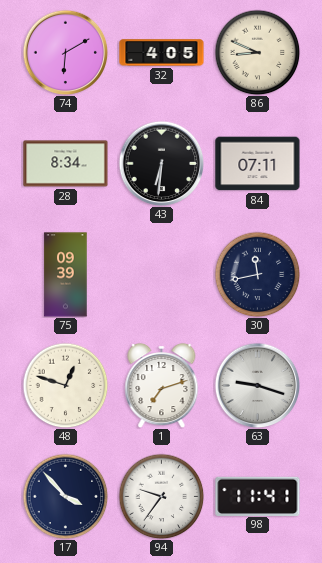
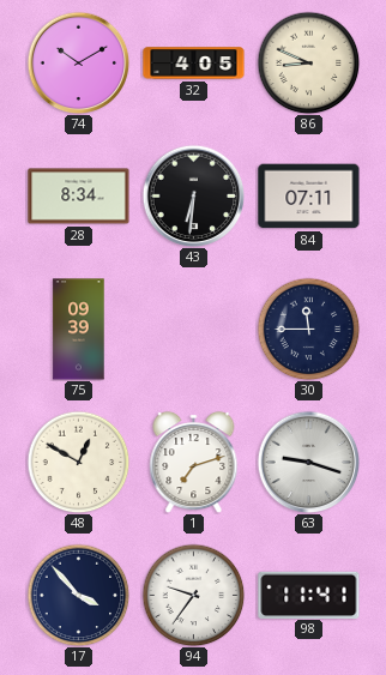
74: 6:10 -> 10:10 (78, 62)
30: 11:43 -> 11:45 (308, 329)
48: 12:48 -> 12:50 (78, 462)
